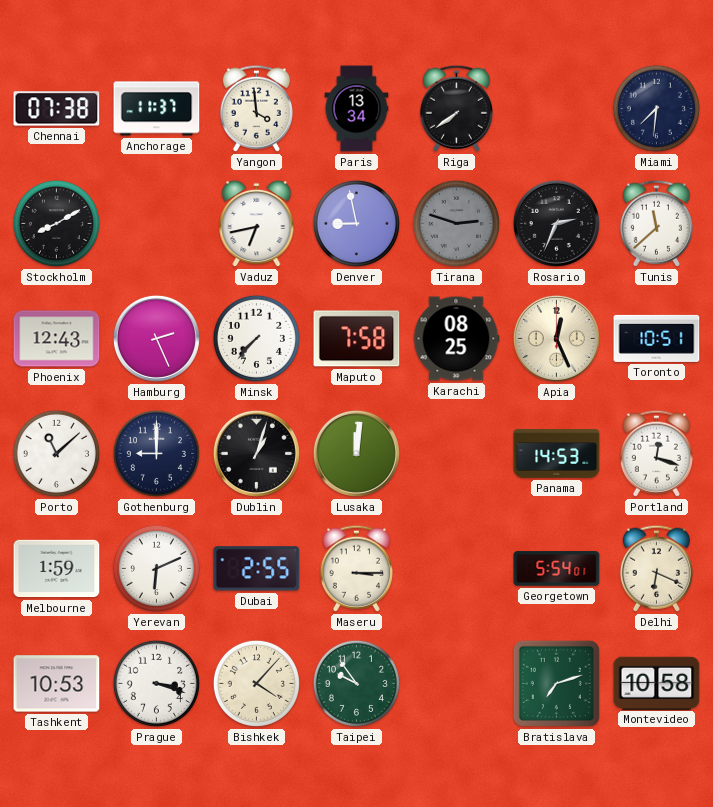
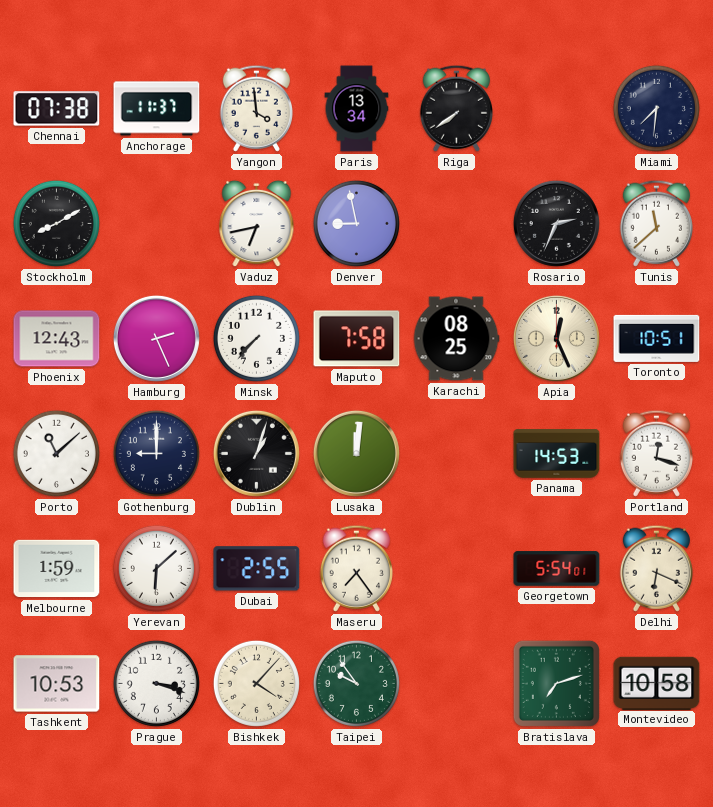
Tirana: 2:48 -> none (456, 223)
Yerevan: 6:11 -> 6:08 (156, 568)
Maseru: 3:15 -> 7:24 (356, 568)
